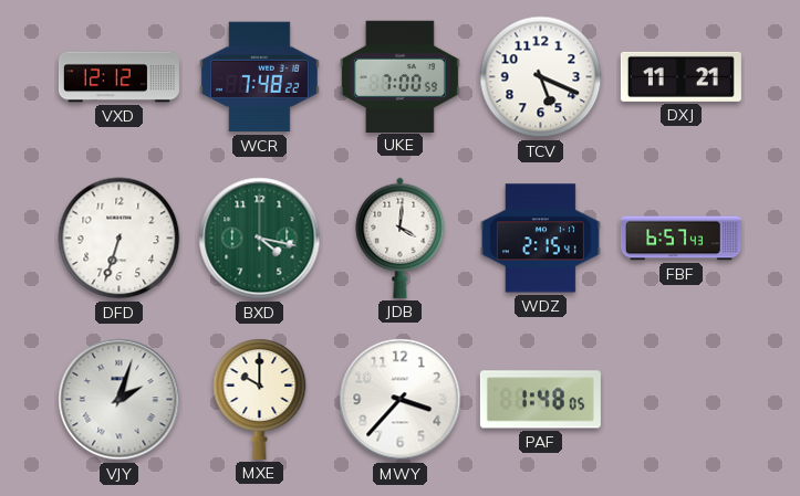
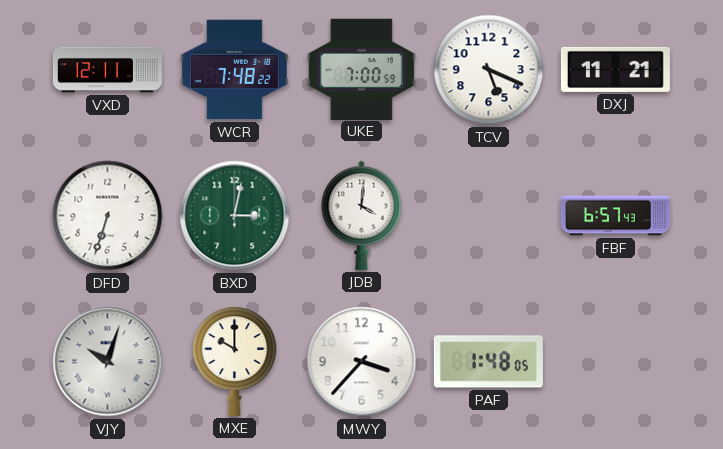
VXD: 12:12 -> 12:11 (107, 70)
BXD: 4:17 -> 3:02 (235, 216)
WDZ: 2:15 -> none (540, 239)
VJY: 2:03 -> 10:03 (108, 362)
